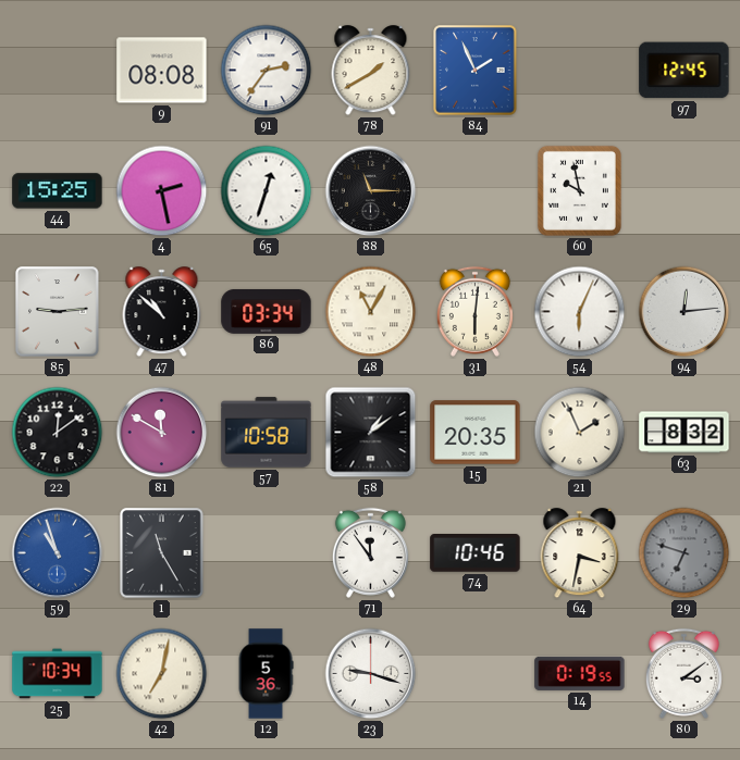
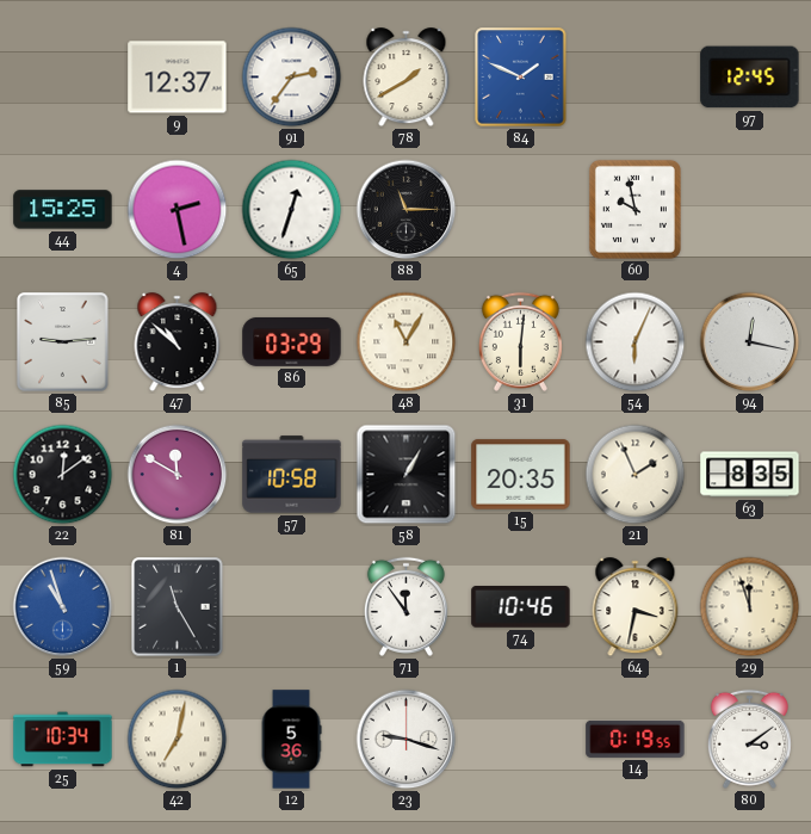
9: 08:08 -> 12:37 (178, 78)
84: 1:56 -> 1:49 (521, 78)
86: 03:34 -> 03:29 (292, 341)
94: 12:14 -> 12:17 (750, 342)
58: 1:09 -> 1:05 (407, 475)
63: 8:32 -> 8:35 (750, 475)
29: 6:48 -> 11:57 (750, 607)
29 dial: grey -> cream (750, 607)
